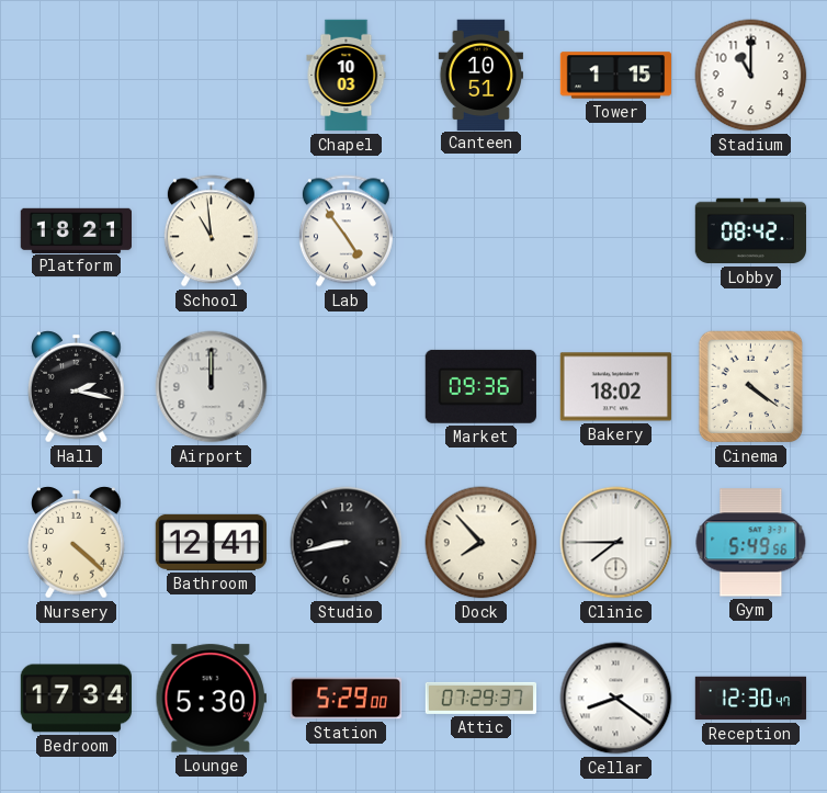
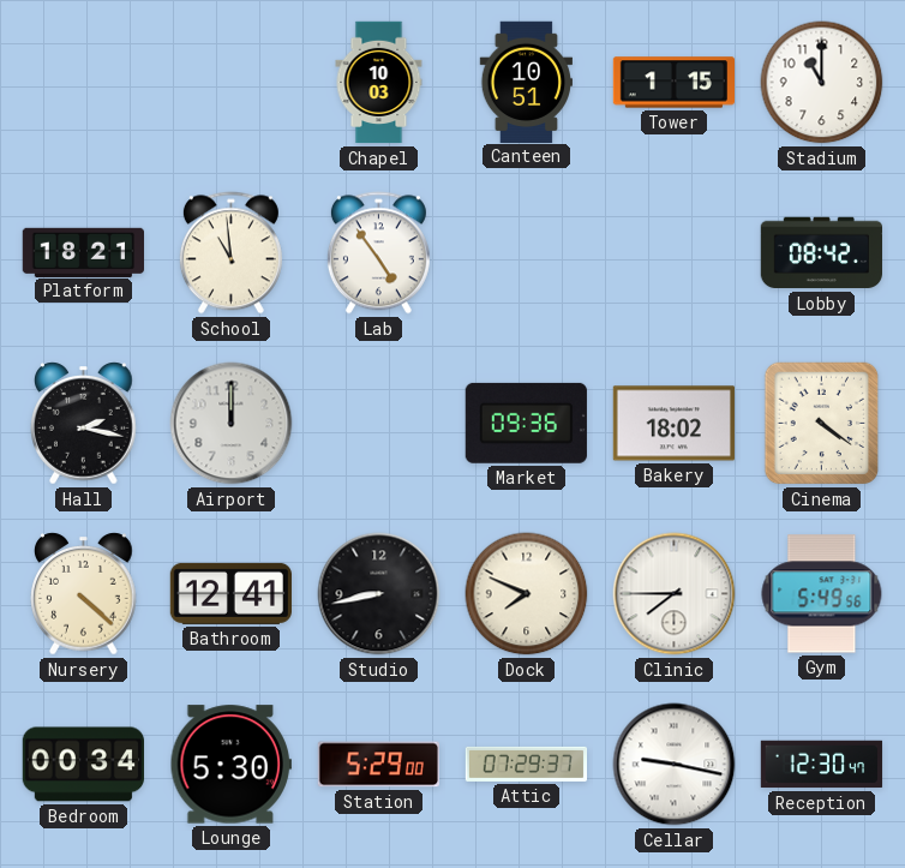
Dock: 7:53 -> 7:49 (527, 594)
Bedroom: 17:34 -> 00:34 (83, 765)
Cellar: 8:21 -> 9:17 (675, 765)
